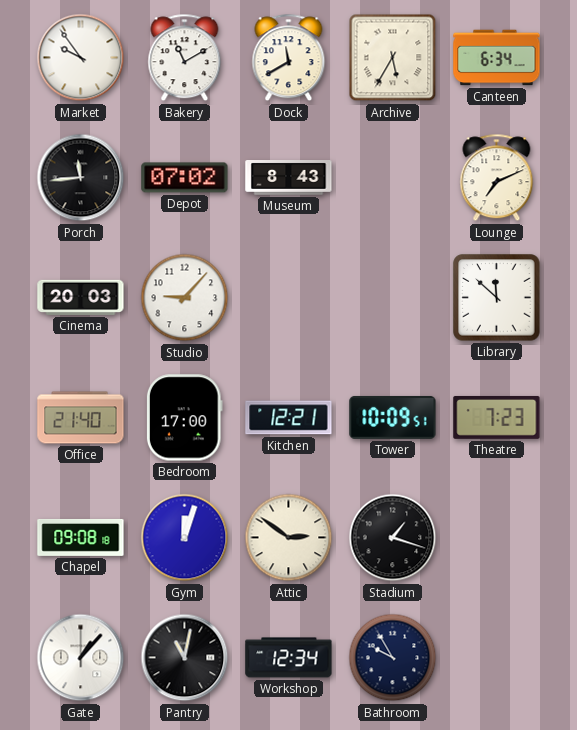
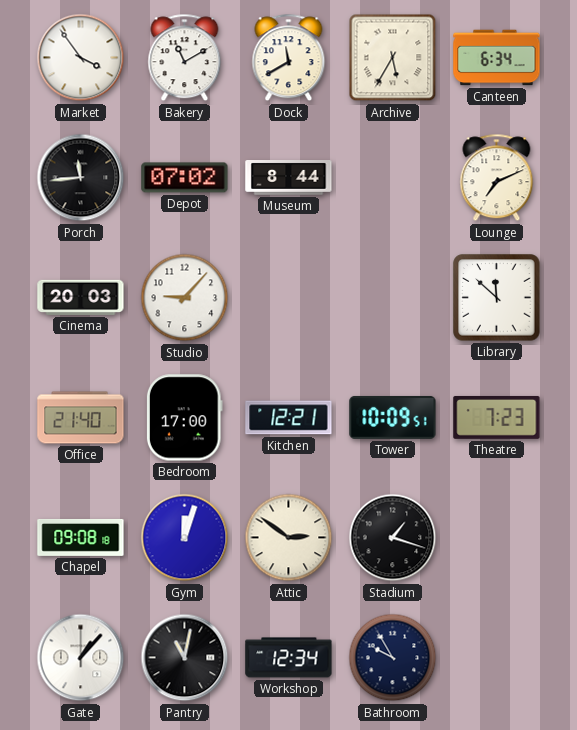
Market: 9:54 -> 3:54 (81, 58)
Museum: 8:43 -> 8:44 (289, 178)
